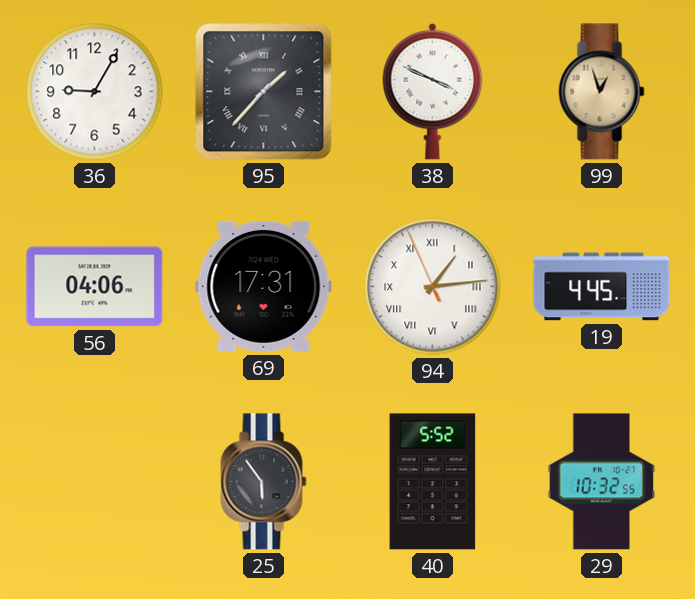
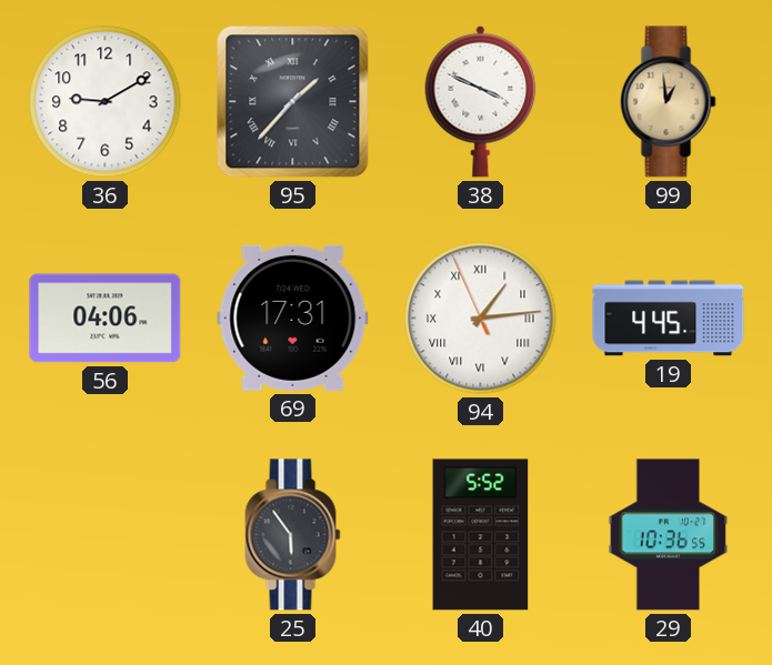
36: 9:05 -> 9:10 (106, 102)
99: 12:57 -> 12:59 (669, 102)
29: 10:32 -> 10:36 (669, 535)
